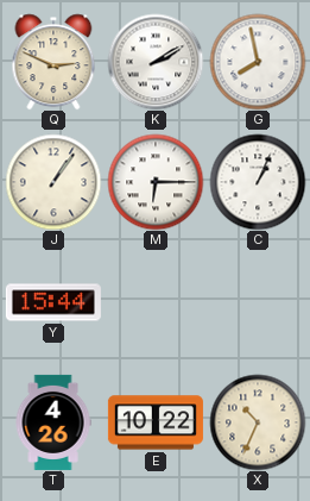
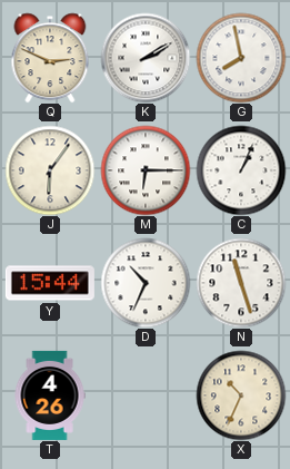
J: 1:06 -> 6:06 (50, 170)
D: none -> 10:34 (146, 283)
N: none -> 11:27 (241, 283)
E: 10:22 -> none (156, 422)
